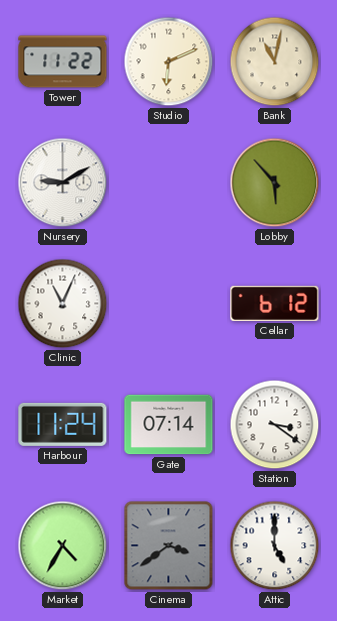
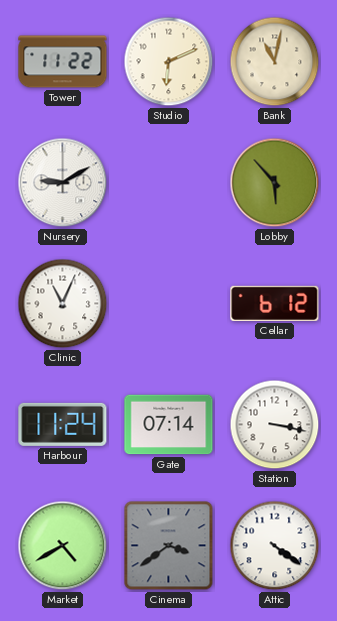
Station: 3:21 -> 3:17 (275, 425)
Market: 4:35 -> 4:40 (63, 546)
Attic: 5:00 -> 4:21 (275, 546)
